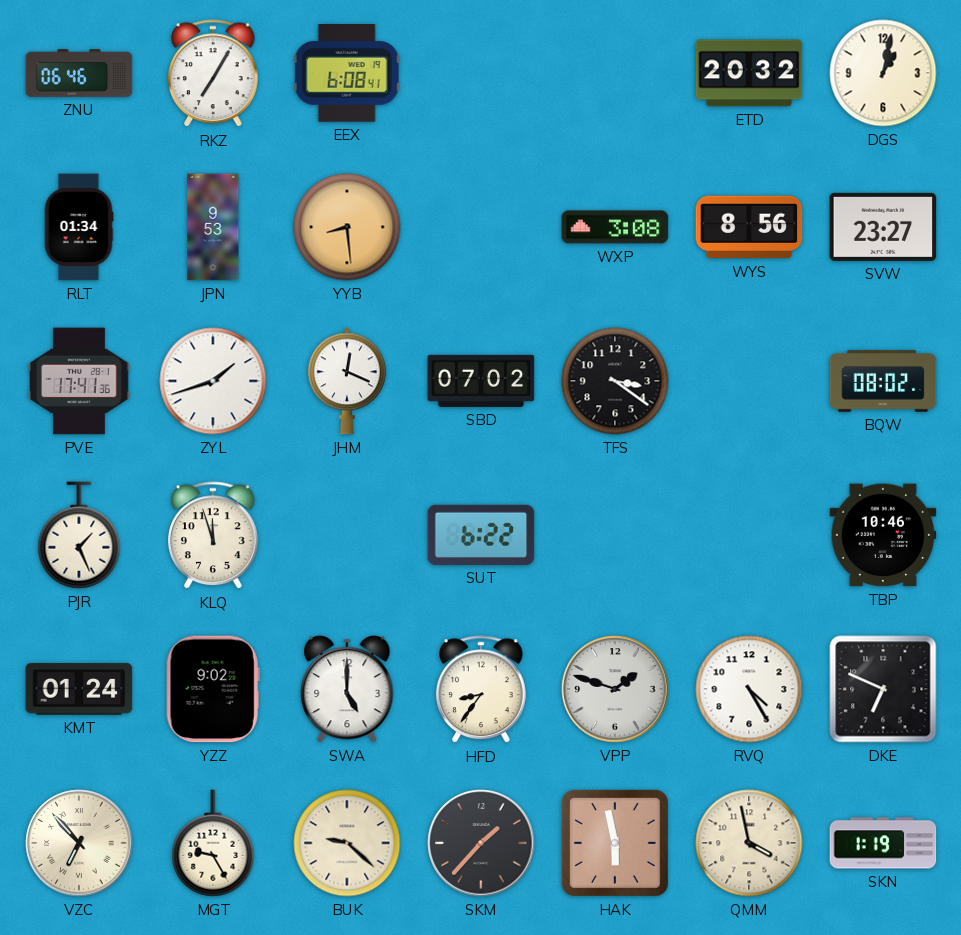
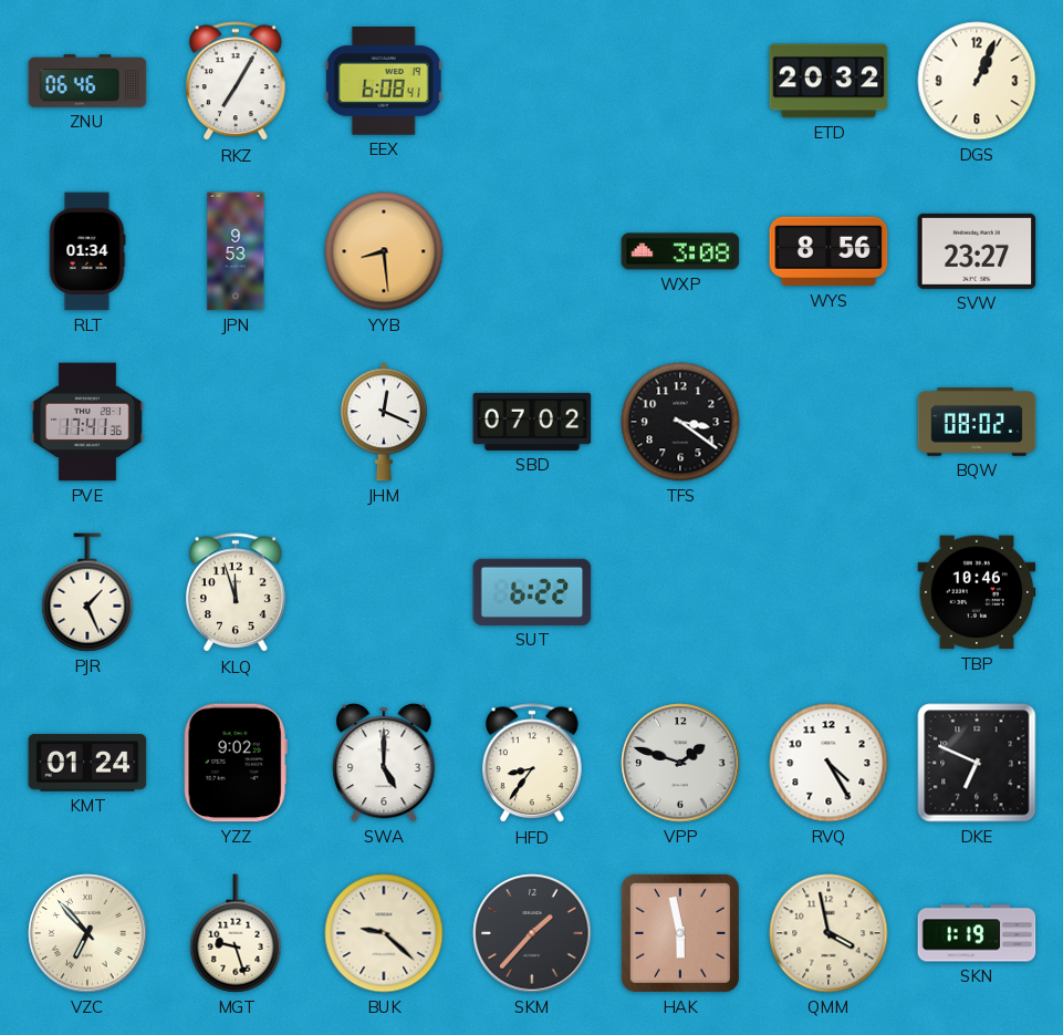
DGS: 1:02 -> 1:04 (977, 81)
ZYL: 1:42 -> none (213, 381)
MGT: 9:25 -> 9:27 (236, 933)
